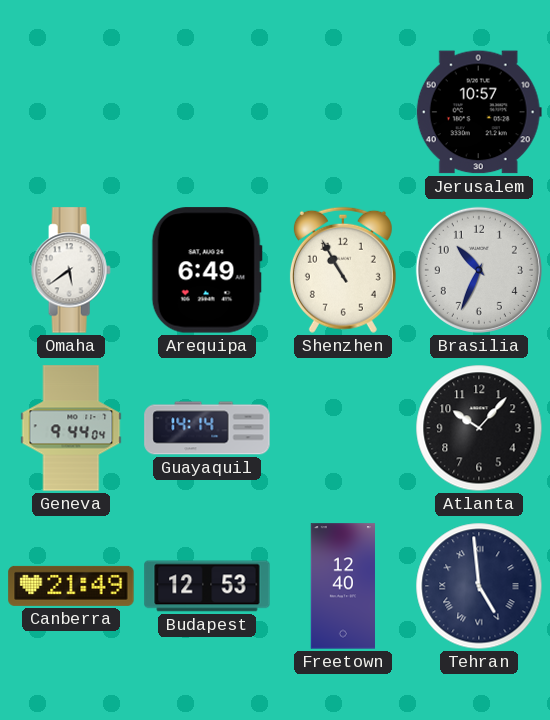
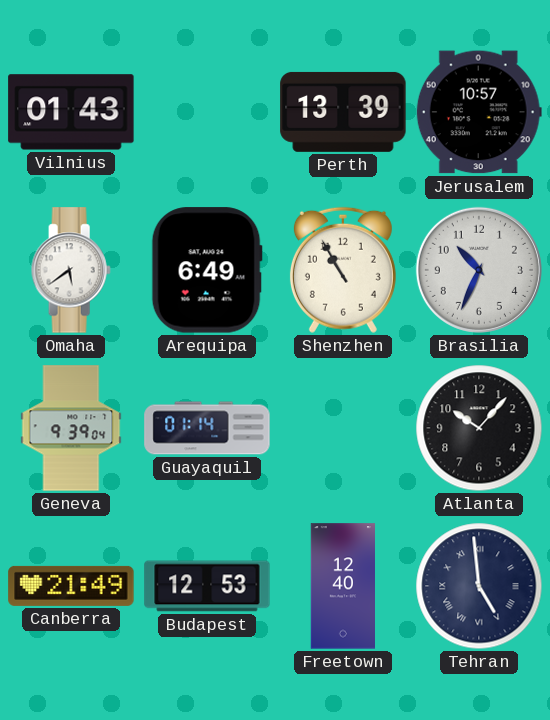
Vilnius: none -> 01:43 (71, 112)
Perth: none -> 13:39 (343, 112)
Geneva: 9:44 -> 9:39 (71, 428)
Guayaquil: 14:14 -> 01:14 (207, 428)
